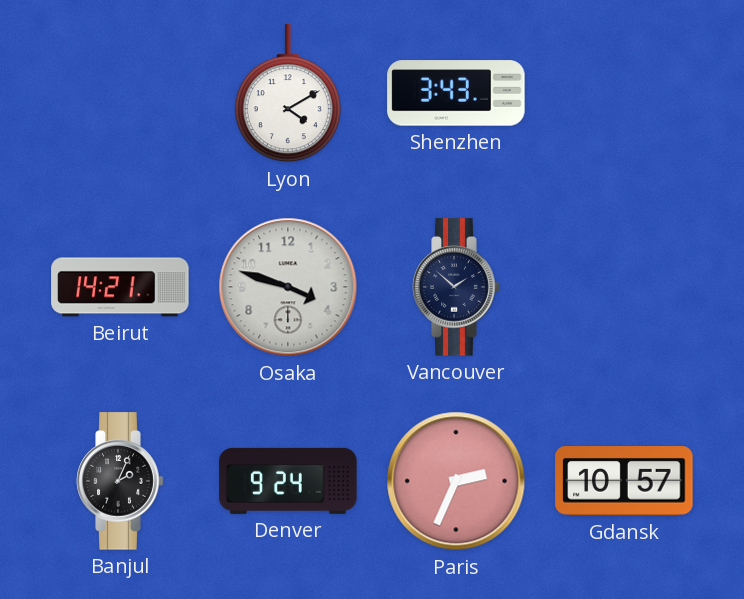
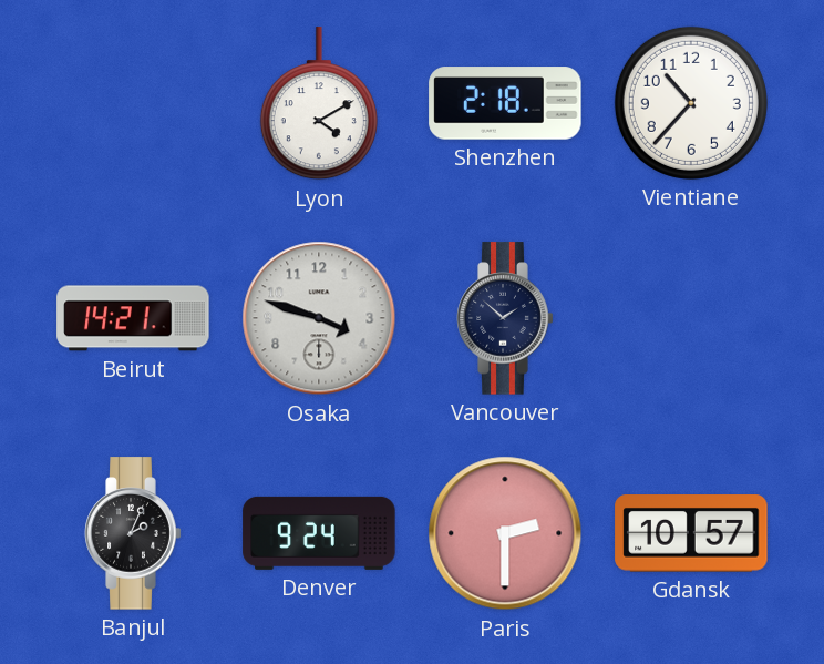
Shenzhen: 3:43 -> 2:18 (505, 103)
Vientiane: none -> 10:37 (691, 103)
Paris: 2:34 -> 2:30 (505, 533)
